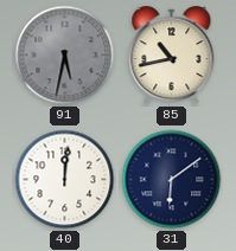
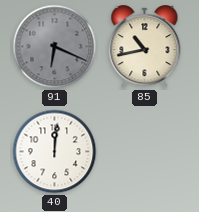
91: 5:32 -> 6:19 (55, 47)
31: 6:09 -> none (172, 180)
